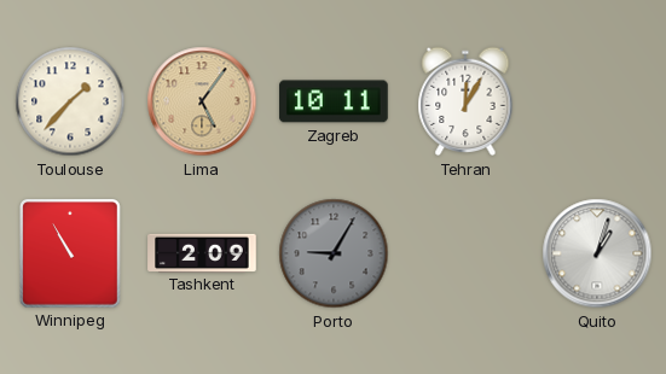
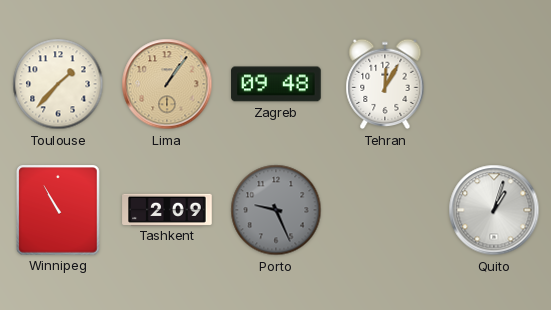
Lima: 5:06 -> 1:06 (167, 84)
Zagreb: 10:11 -> 09:48 (276, 84)
Porto: 9:05 -> 9:26 (276, 210)
